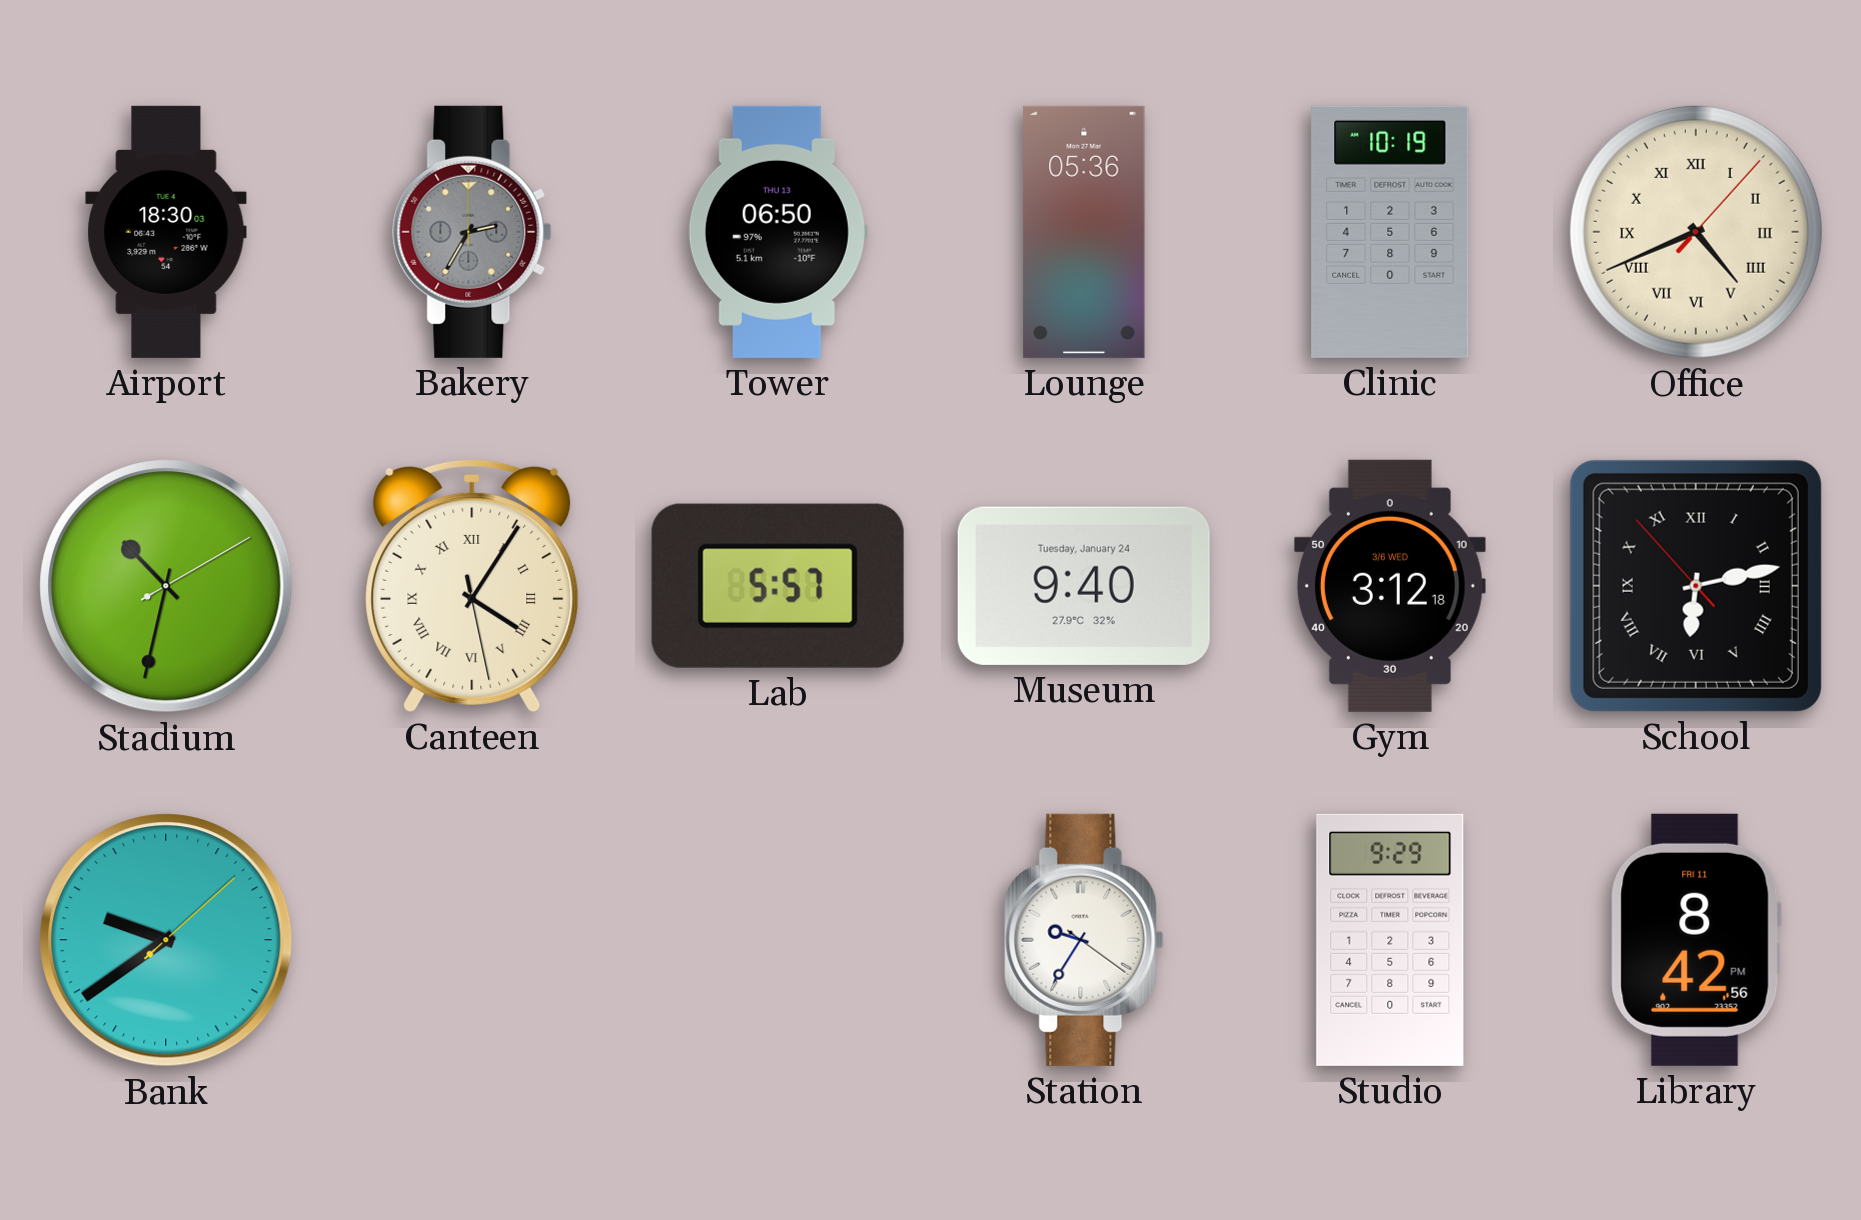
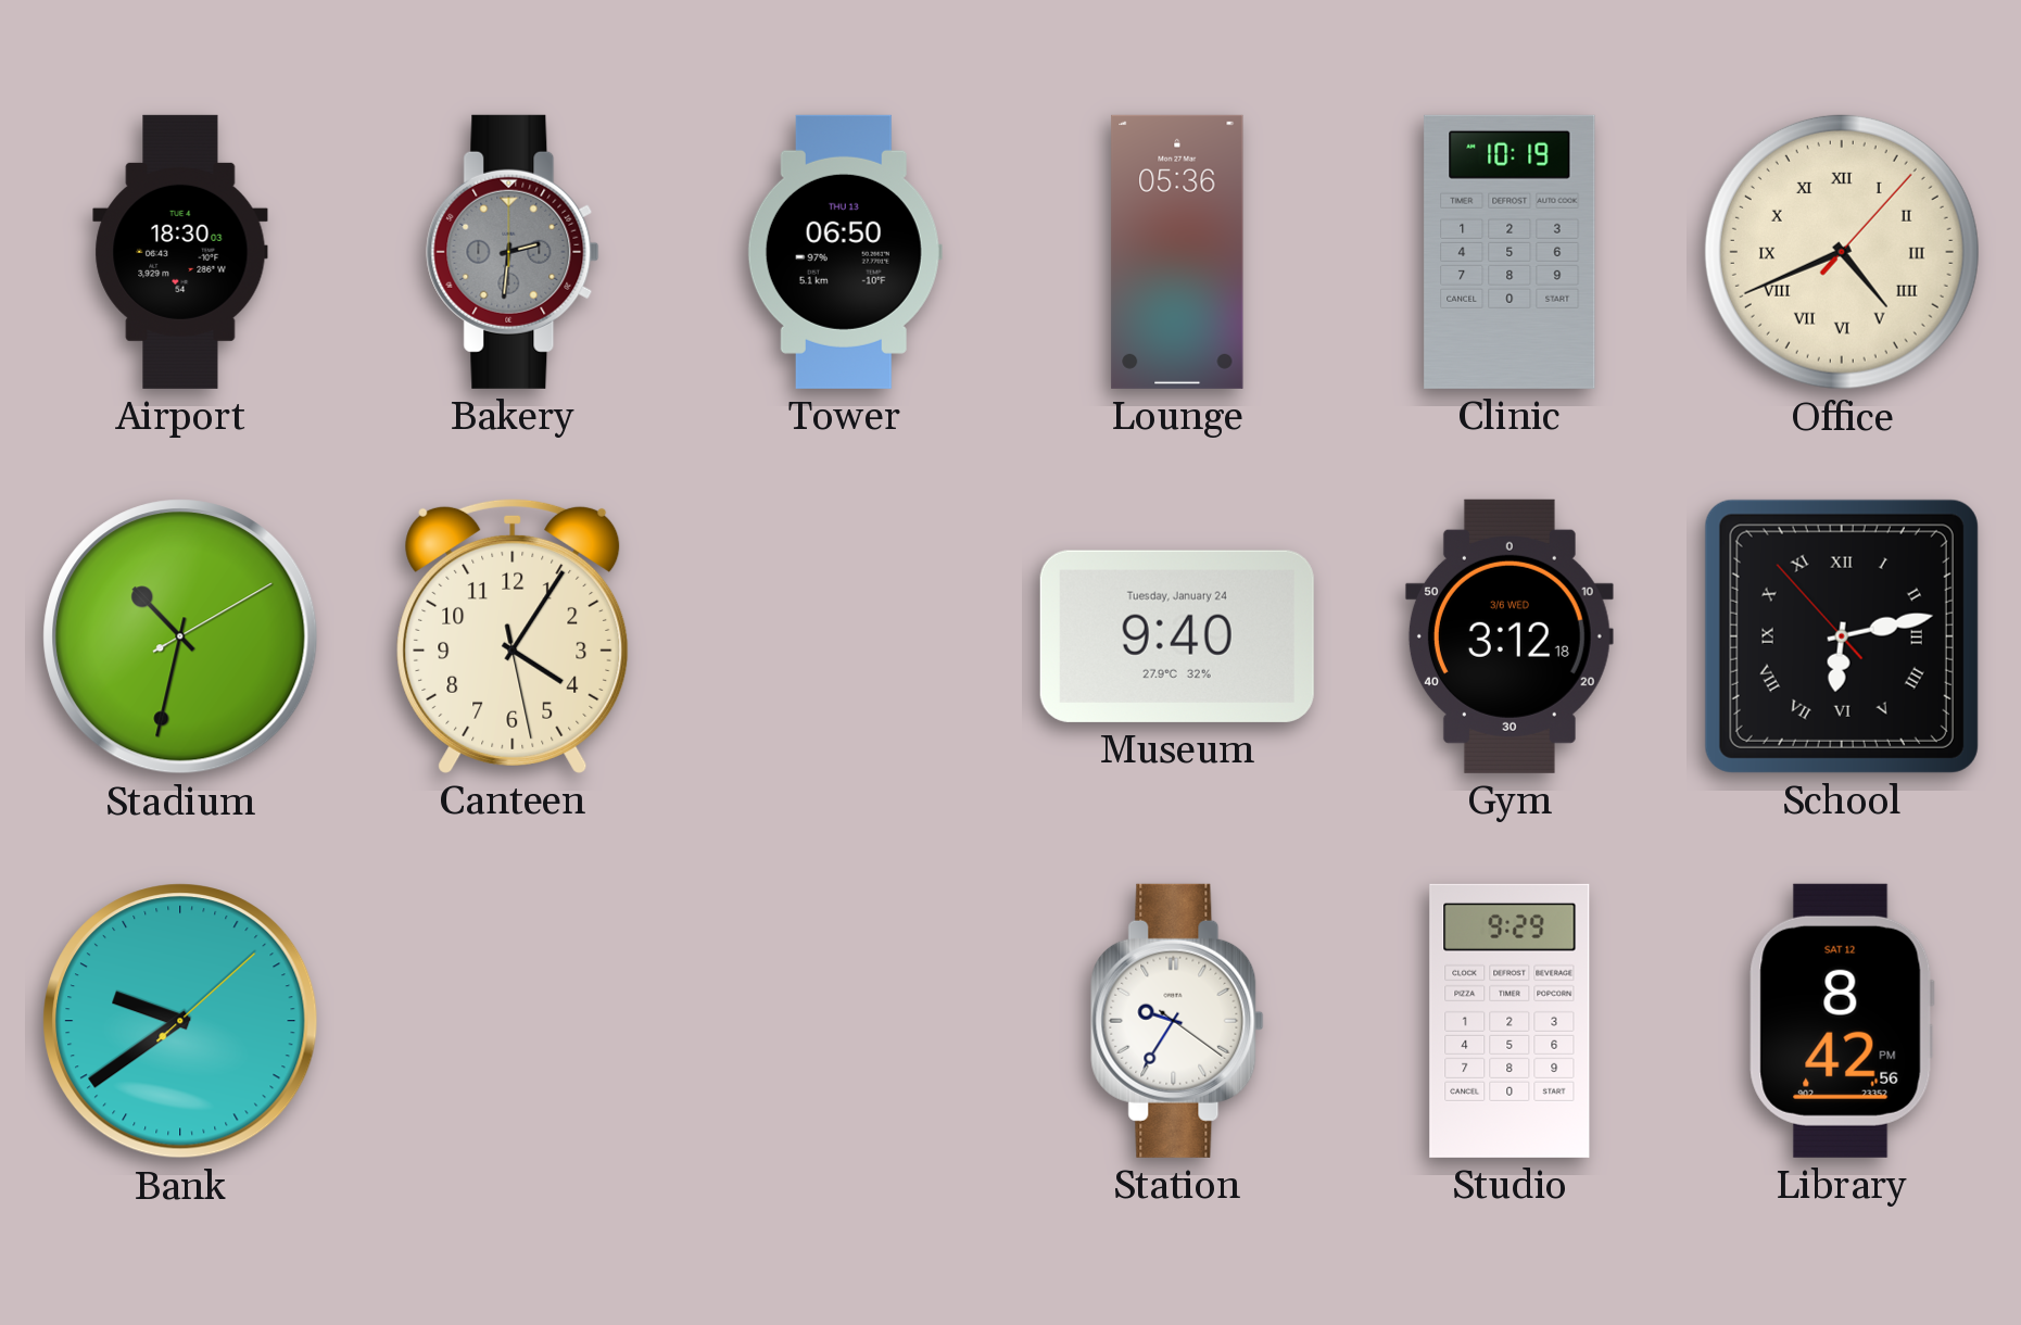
Bakery: 2:35 -> 2:31 (513, 252)
Canteen numerals: Roman -> Arabic (513, 635)
Lab: 5:57 -> none (778, 586)
Library date: FRI 11 -> SAT 12 (1842, 1021)
